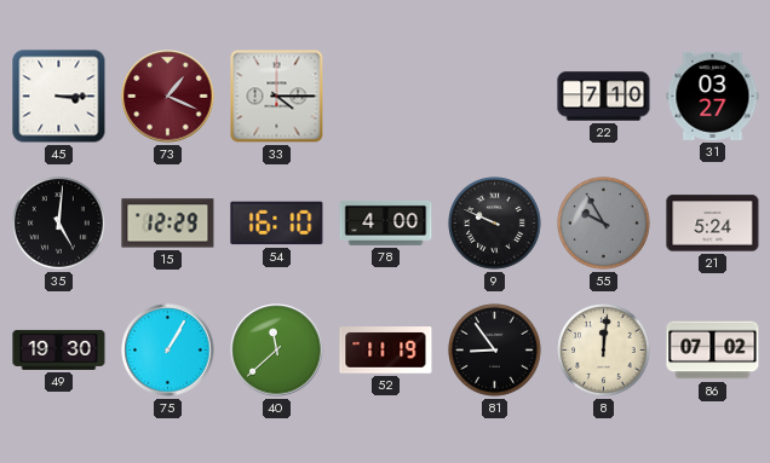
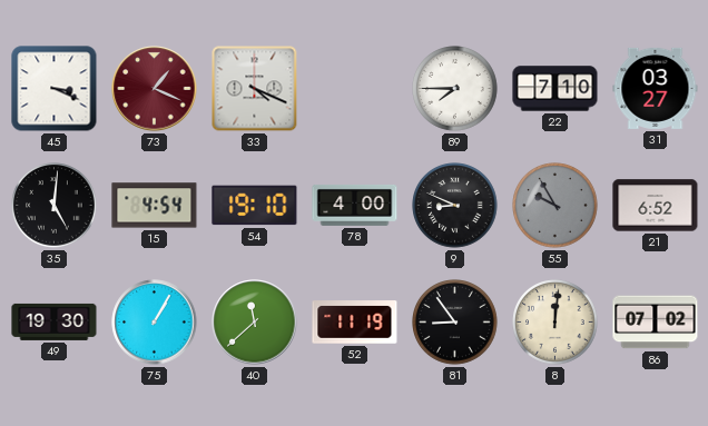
45: 3:15 -> 3:19 (55, 89)
33: 4:15 -> 4:19 (255, 89)
89: none -> 7:45 (455, 89)
15: 12:29 -> 4:54 (155, 206)
54: 16:10 -> 19:10 (255, 206)
9: 9:49 -> 8:49 (455, 206)
21: 5:24 -> 6:52 (656, 206)
